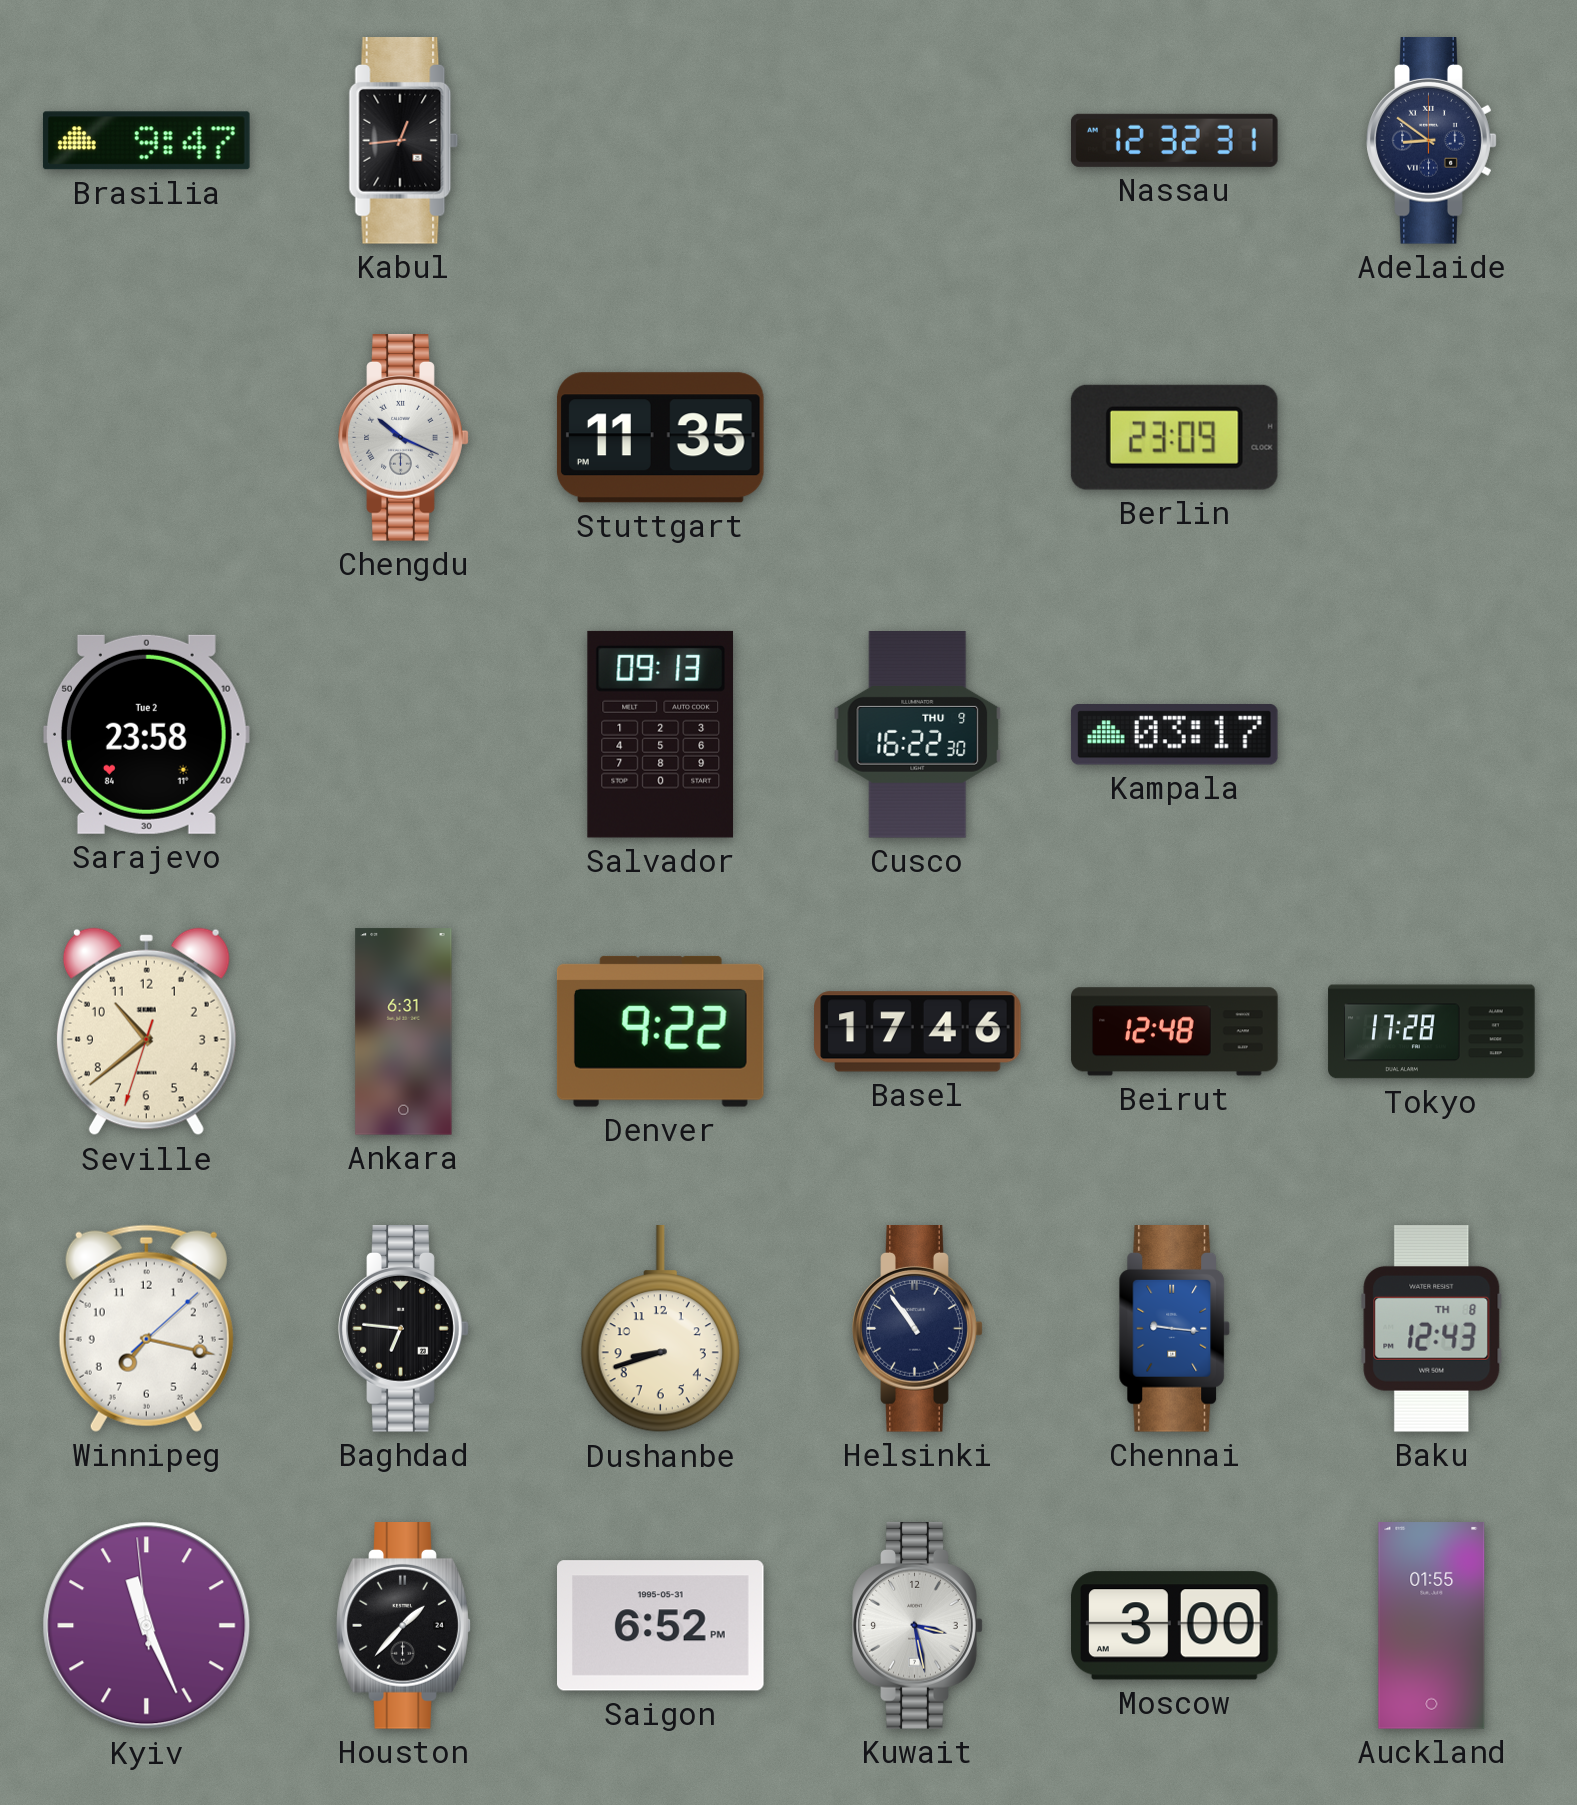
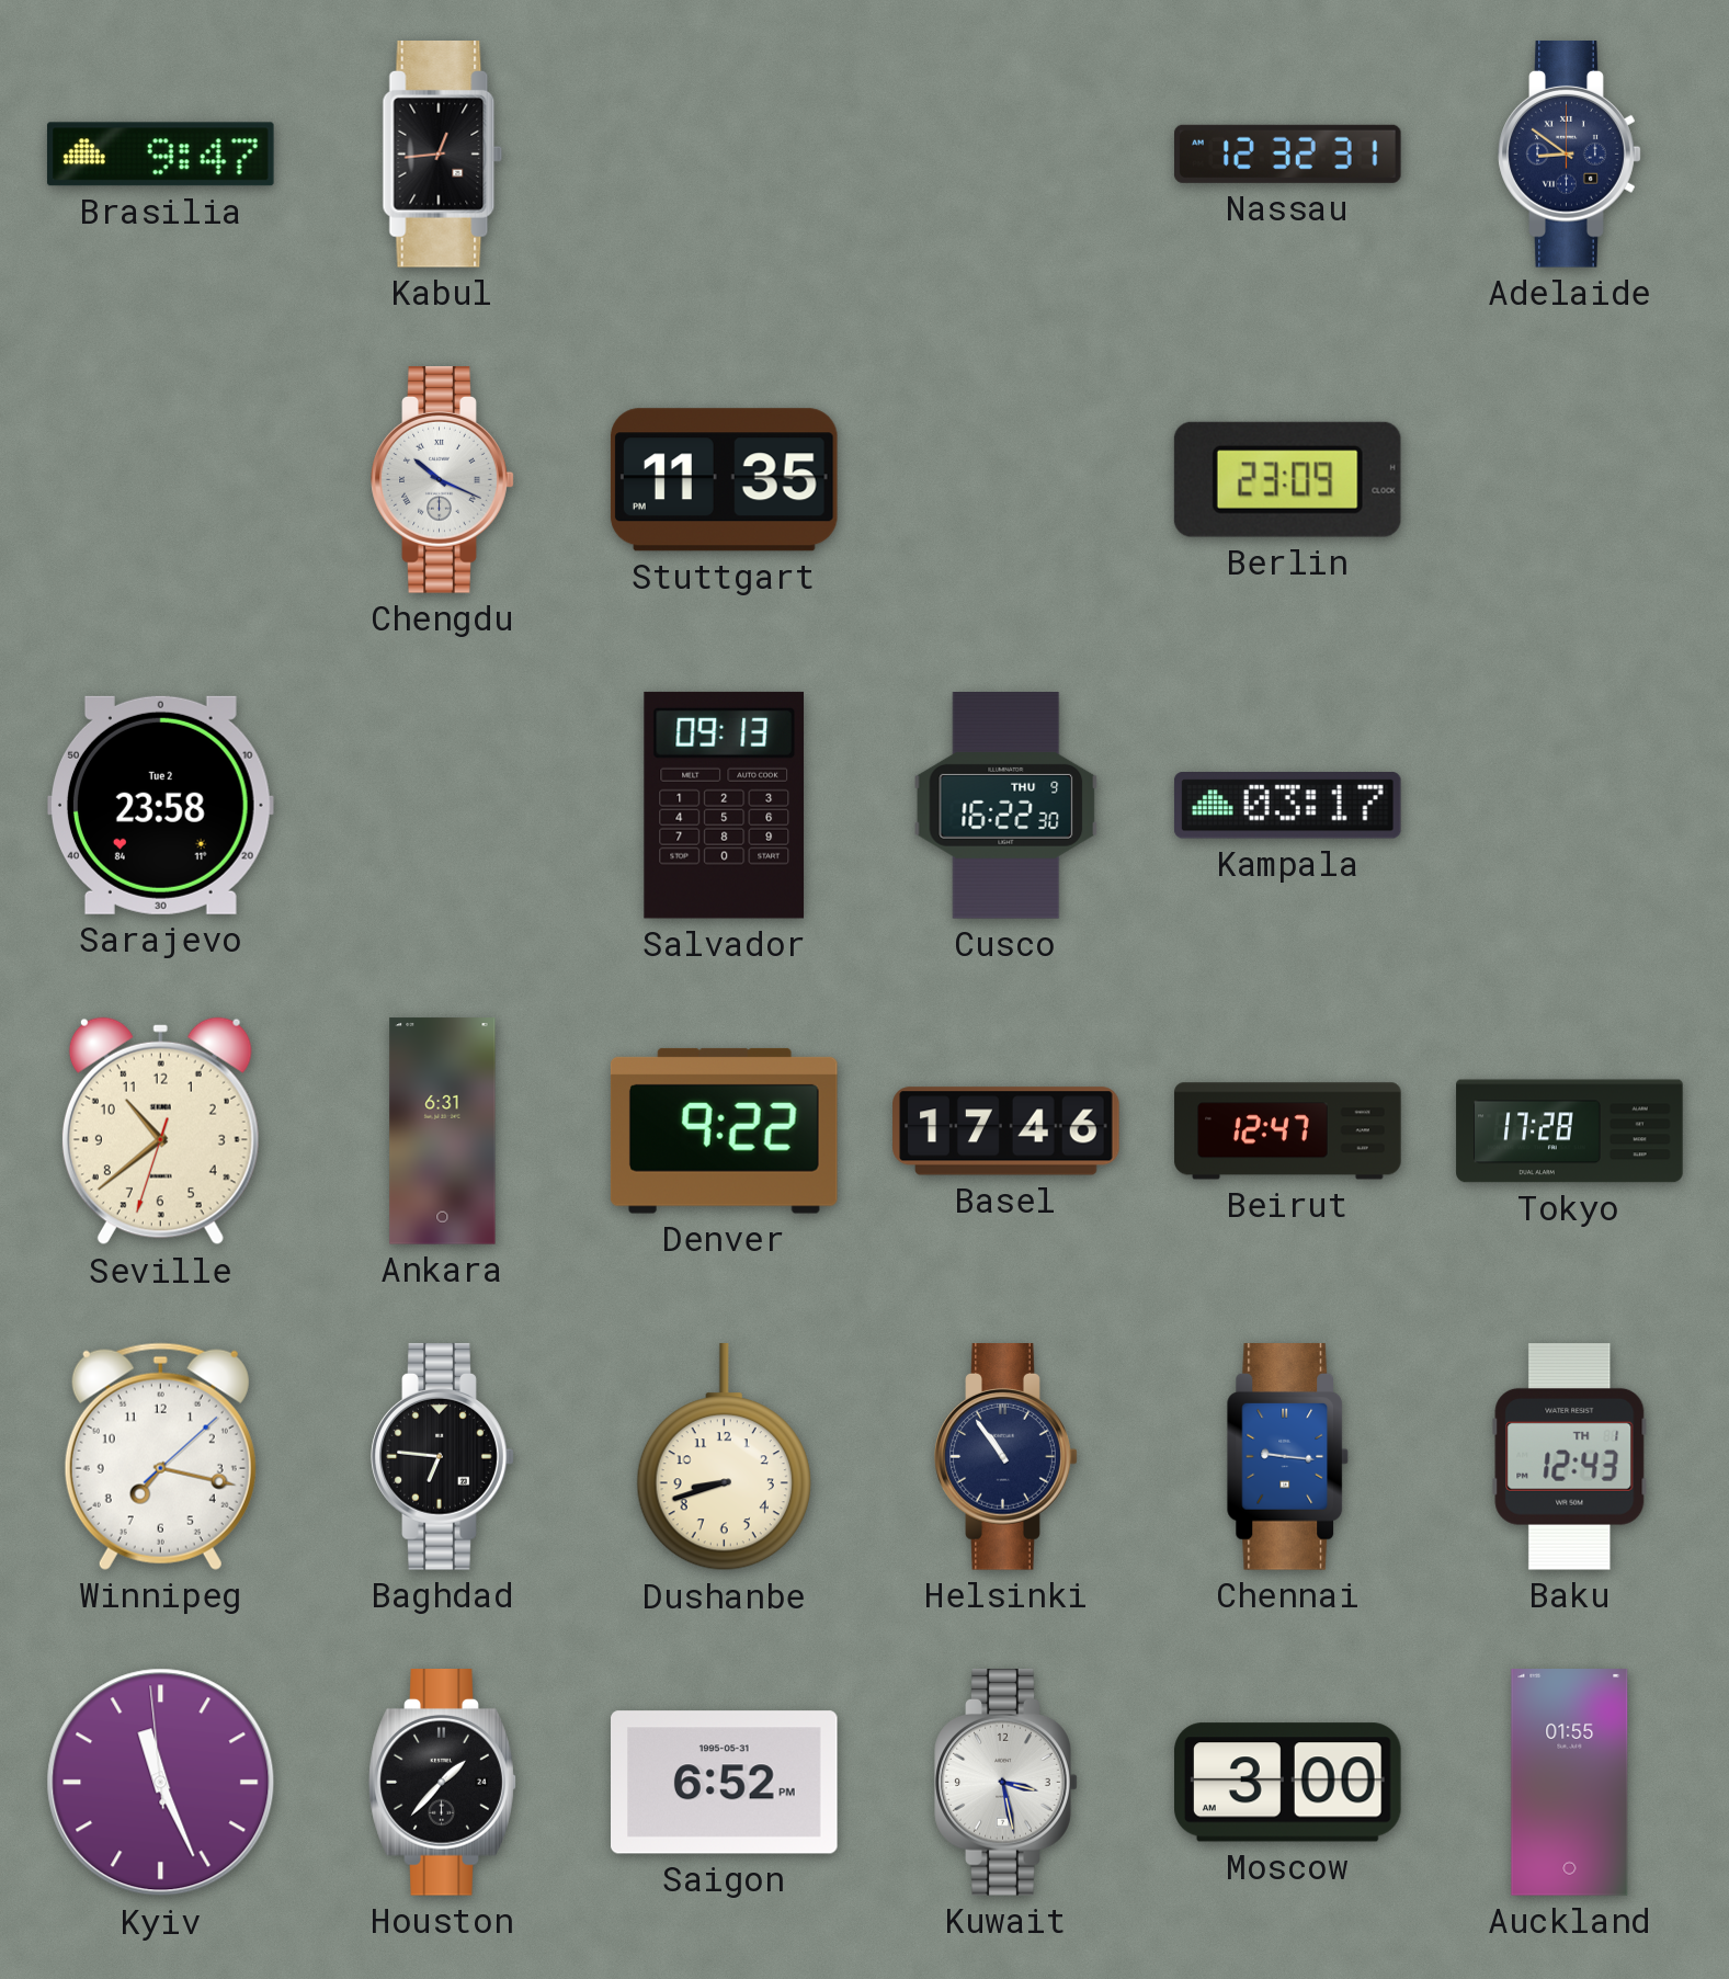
Beirut: 12:48 -> 12:47 (1288, 1131)
Baku date: TH 8 -> TH 1 (1570, 1457)
